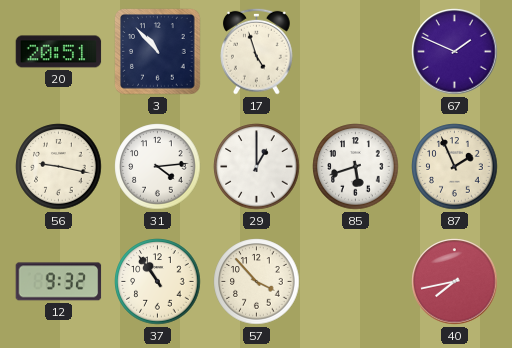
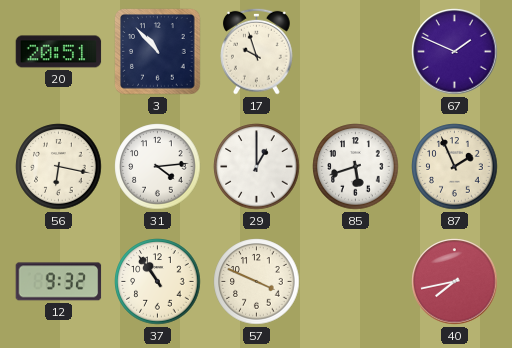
17: 4:57 -> 9:57 (257, 51)
56: 9:17 -> 6:17 (59, 167)
57: 3:53 -> 3:49 (257, 282)
